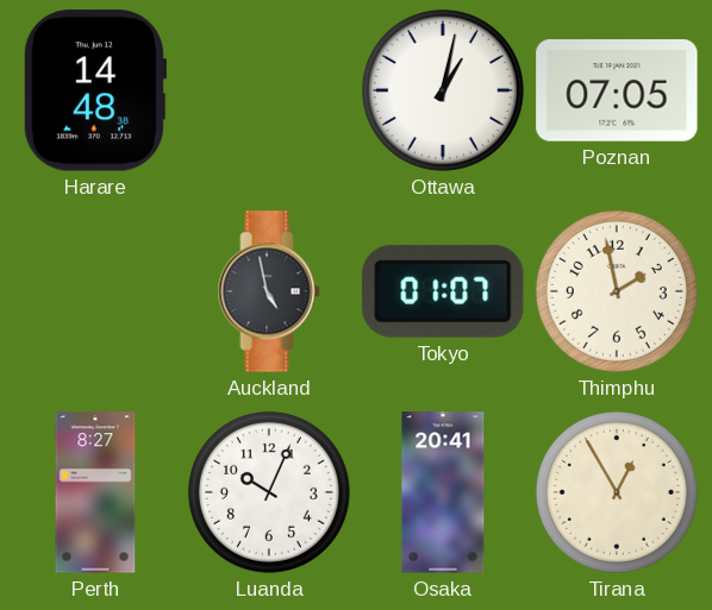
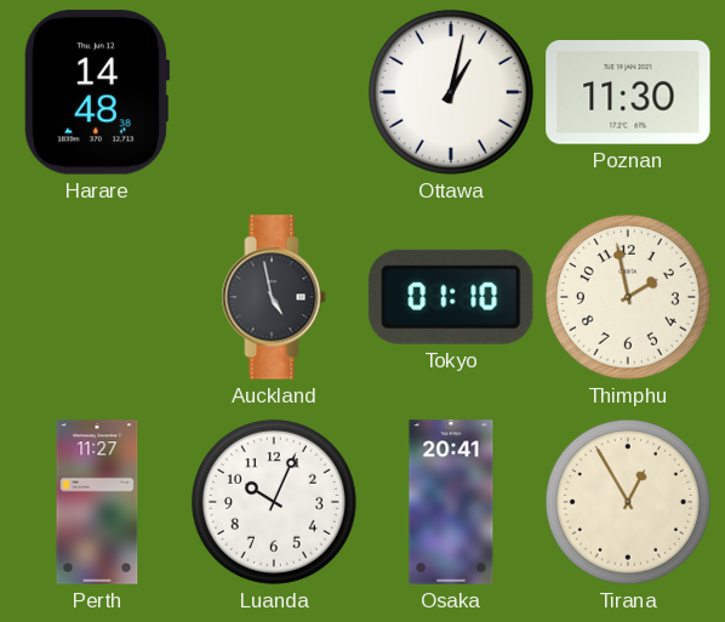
Poznan: 07:05 -> 11:30 (628, 93)
Tokyo: 01:07 -> 01:10 (451, 297)
Perth: 8:27 -> 11:27 (97, 502)
